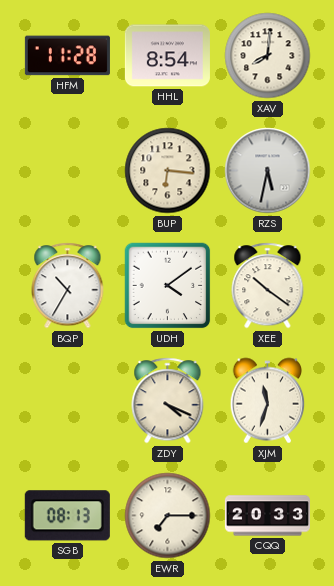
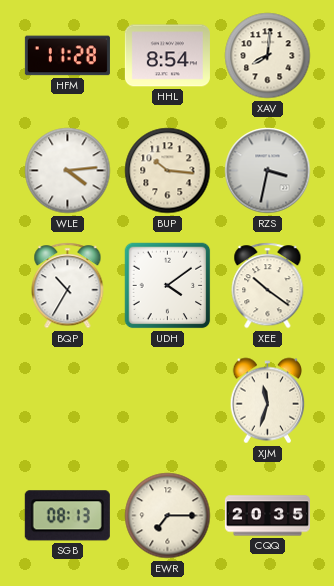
WLE: none -> 4:14 (68, 171)
BUP: 6:16 -> 10:16 (168, 171)
RZS: 5:32 -> 3:32 (268, 171)
ZDY: 4:19 -> none (168, 401)
CQQ: 20:33 -> 20:35 (267, 516)
